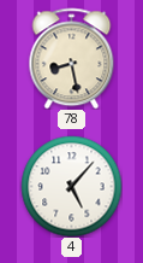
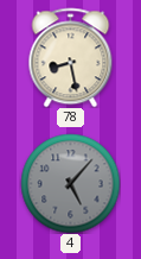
4 dial: white -> grey (70, 183)
